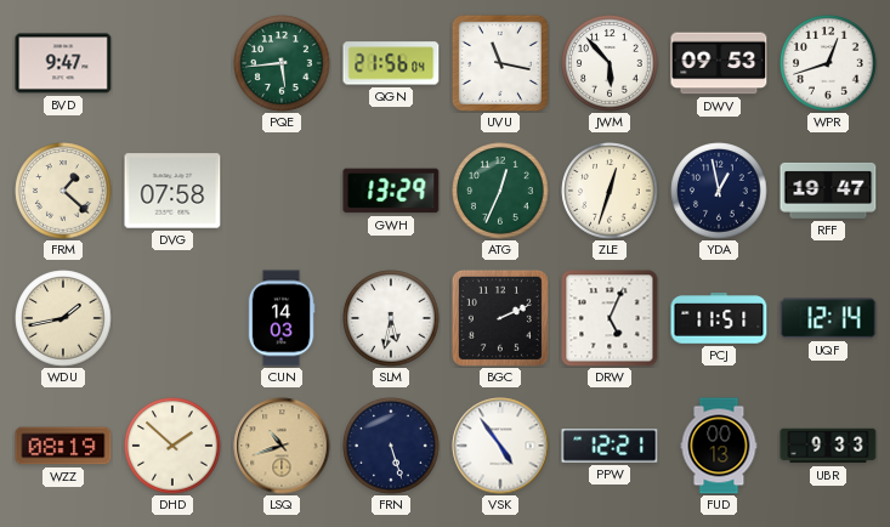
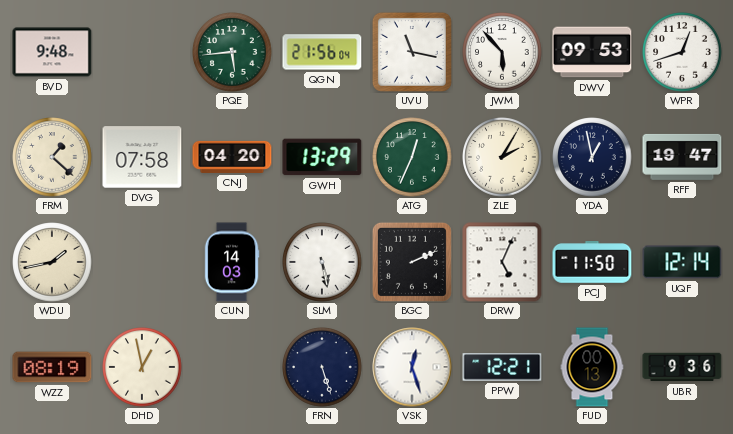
BVD: 9:47 -> 9:48 (52, 52)
CNJ: none -> 04:20 (232, 157)
ZLE: 12:33 -> 2:05 (502, 157)
SLM: 5:32 -> 5:28 (322, 262)
PCJ: 11:51 -> 11:50 (592, 262)
DHD: 1:52 -> 12:58 (142, 367)
LSQ: 10:42 -> none (282, 446)
VSK: 4:54 -> 12:27 (412, 367)
UBR: 9:33 -> 9:36 (682, 367)
